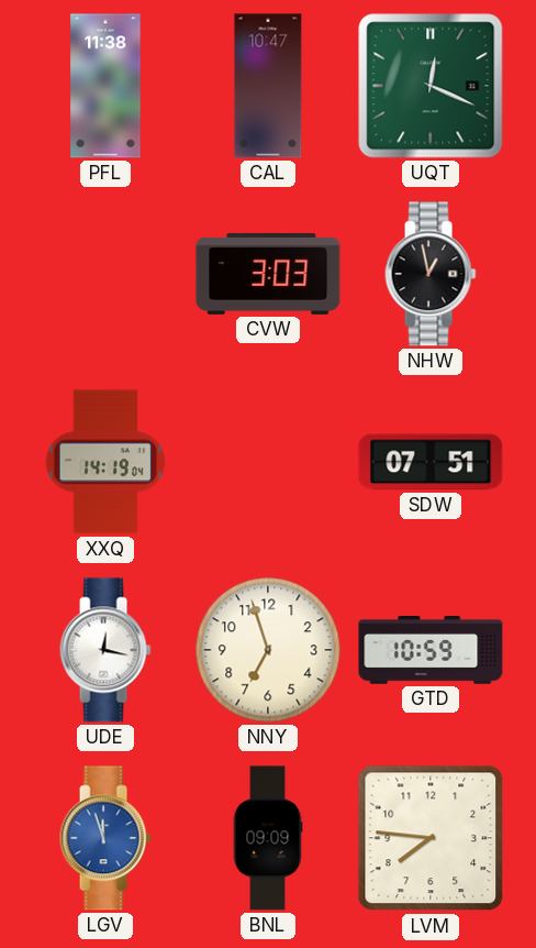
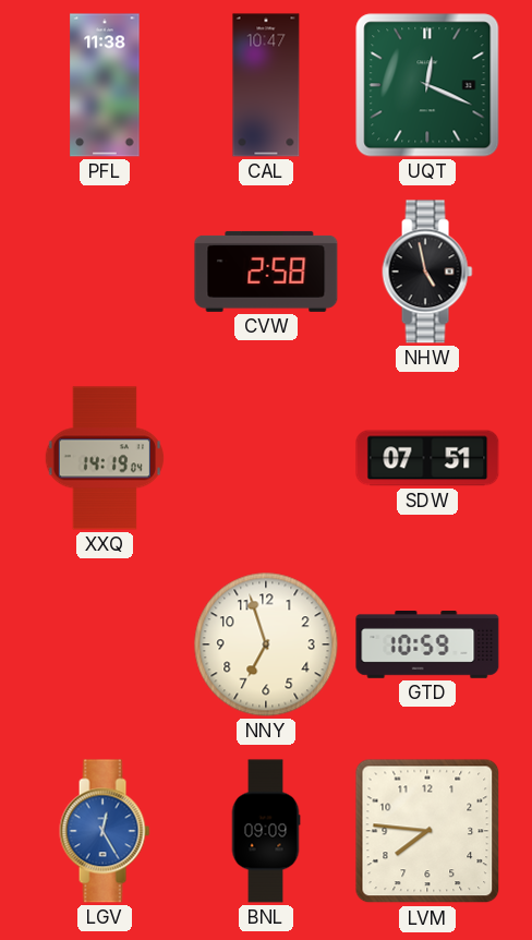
CVW: 3:03 -> 2:58 (266, 272)
NHW: 12:58 -> 4:58 (427, 272)
UDE: 12:17 -> none (105, 650)
LGV: 11:57 -> 12:25 (105, 831)
